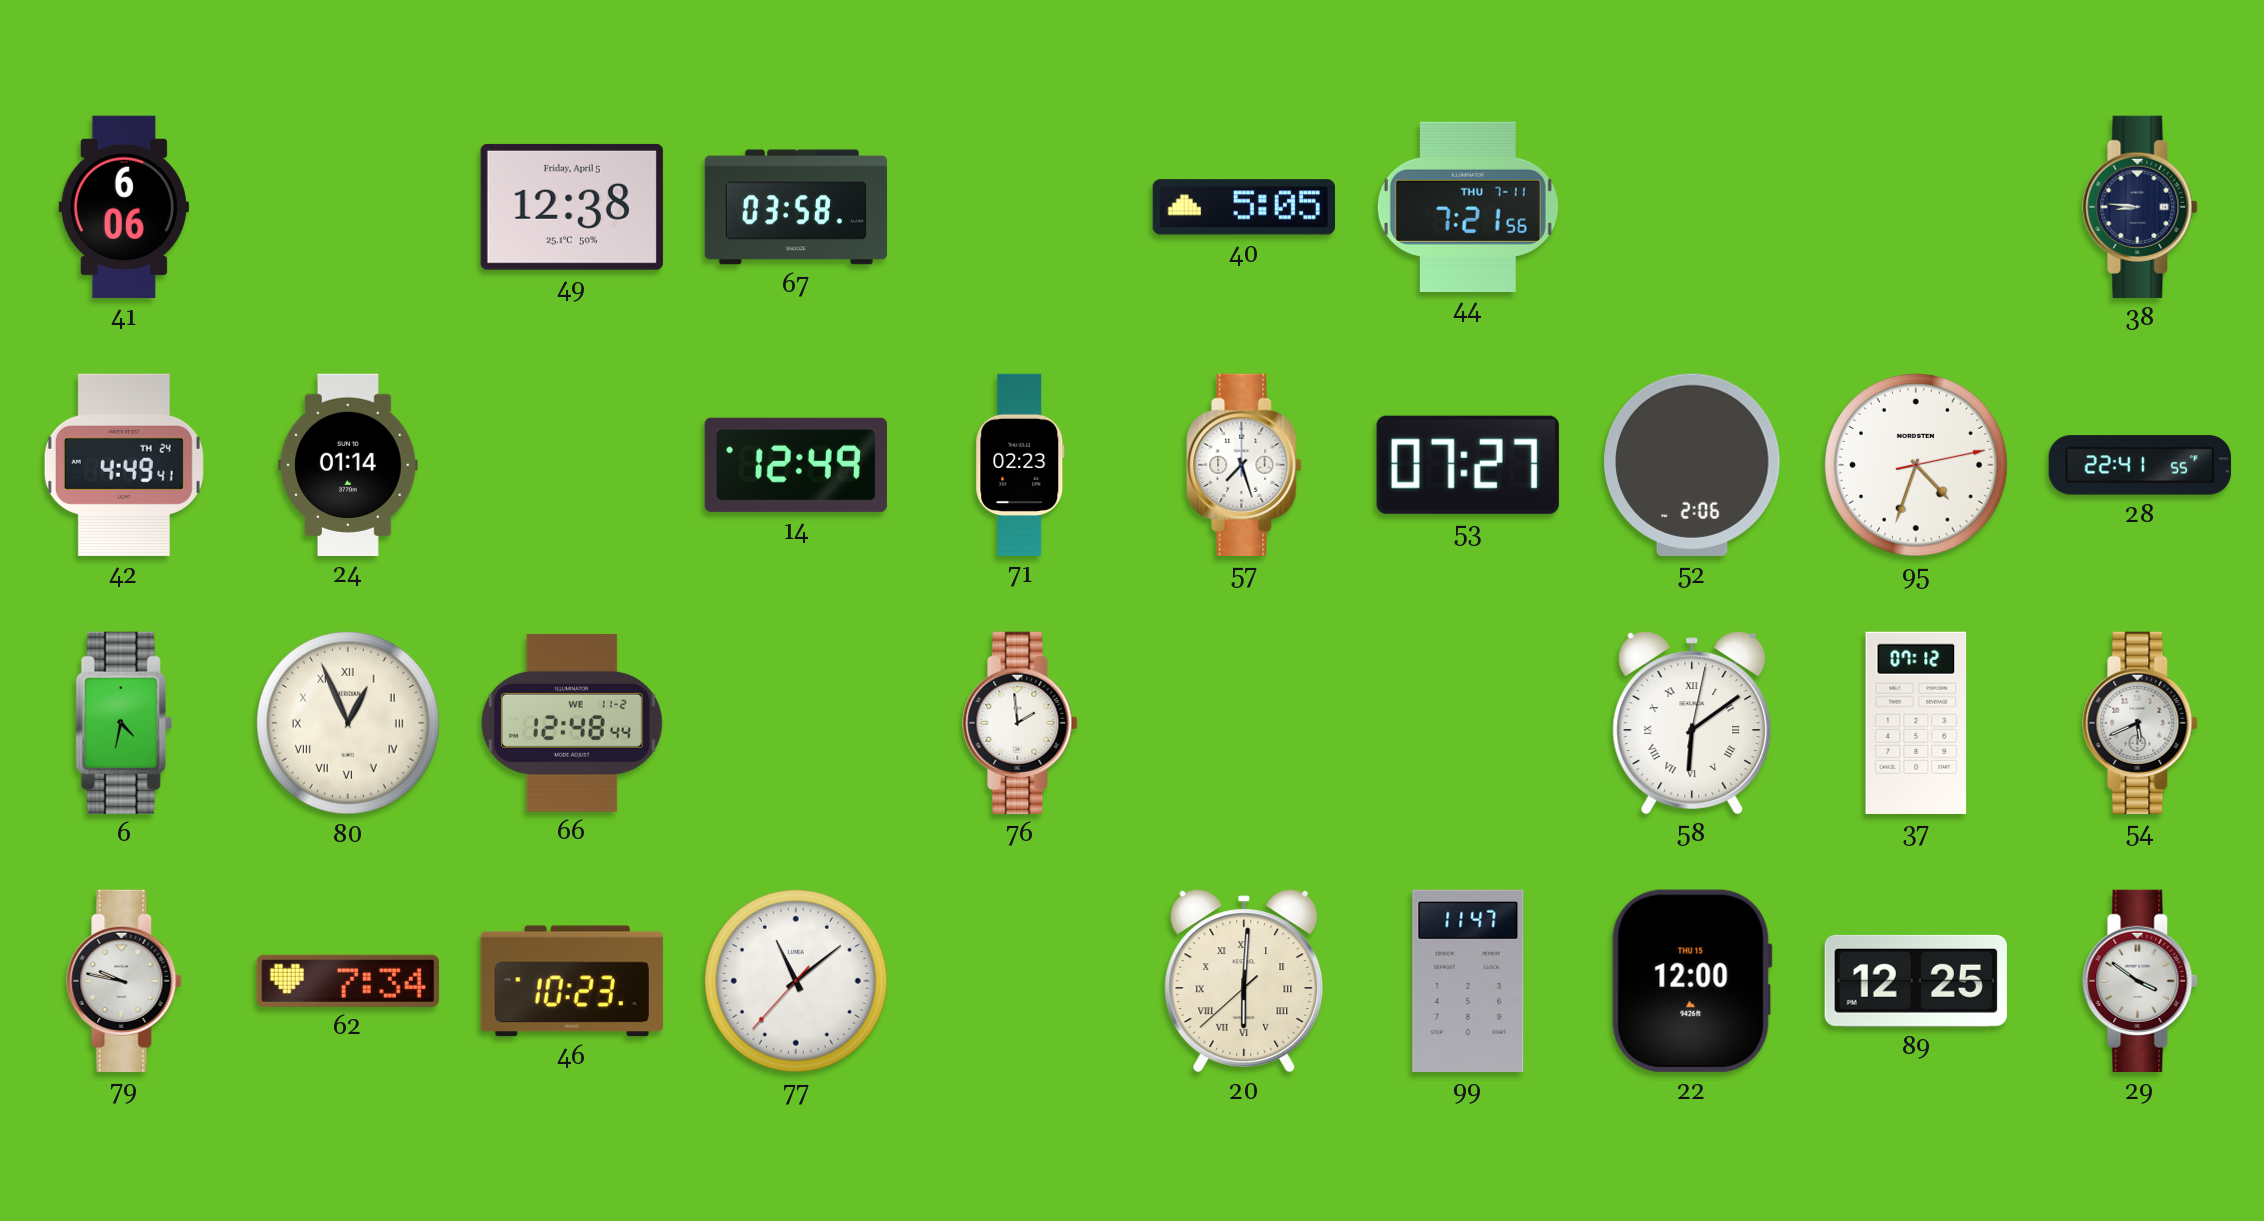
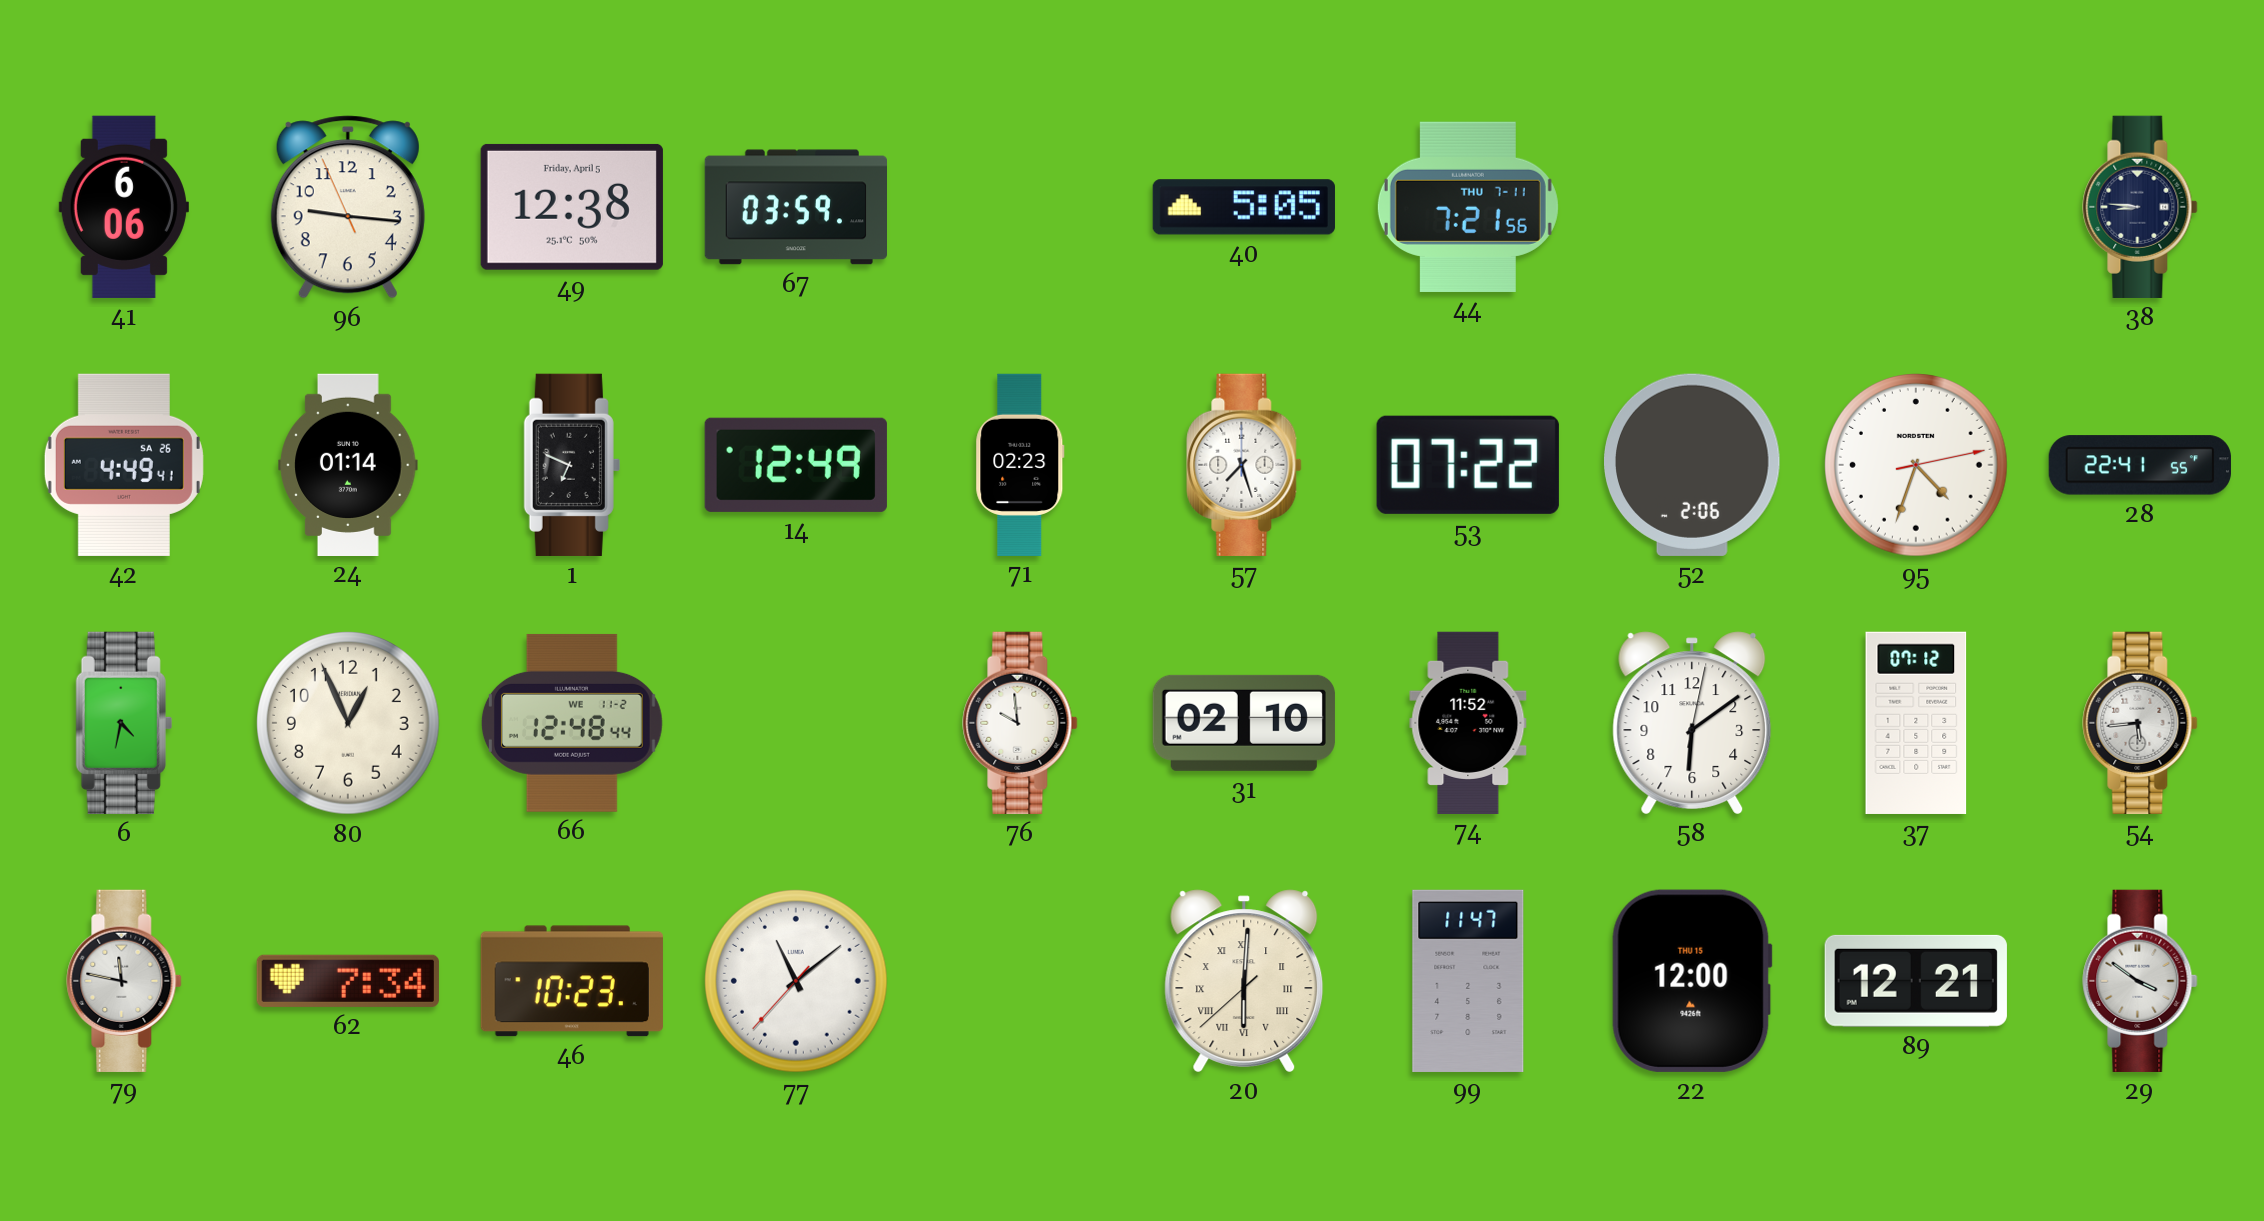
96: none -> 9:15 (348, 207)
67: 03:58 -> 03:59 (795, 207)
42 date: TH 24 -> SA 26 (124, 465)
1: none -> 6:49 (572, 465)
53: 07:27 -> 07:22 (1468, 465)
80 numerals: Roman -> Arabic (349, 724)
76: 1:59 -> 9:59 (1020, 723)
31: none -> 02:10 (1244, 723)
74: none -> 11:52 (1468, 722)
58 numerals: Roman -> Arabic (1692, 723)
54: 5:41 -> 5:44 (2140, 723)
79: 9:47 -> 11:47 (124, 981)
89: 12:25 -> 12:21 (1916, 981)
